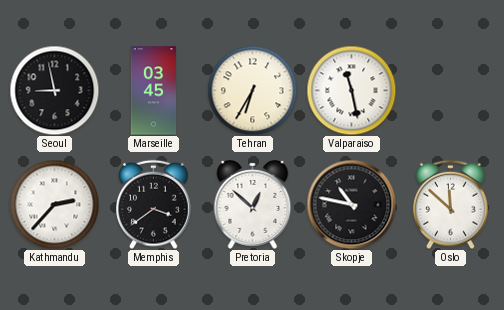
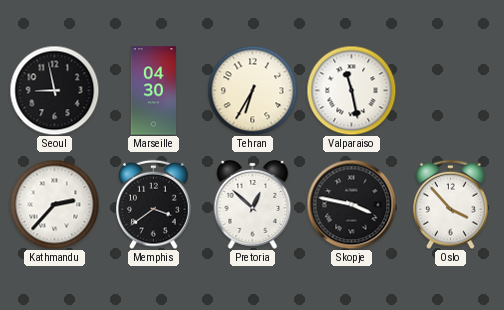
Marseille: 03:45 -> 04:30 (154, 91)
Skopje: 10:47 -> 3:47 (351, 204)
Oslo: 11:52 -> 3:53 (451, 204)
